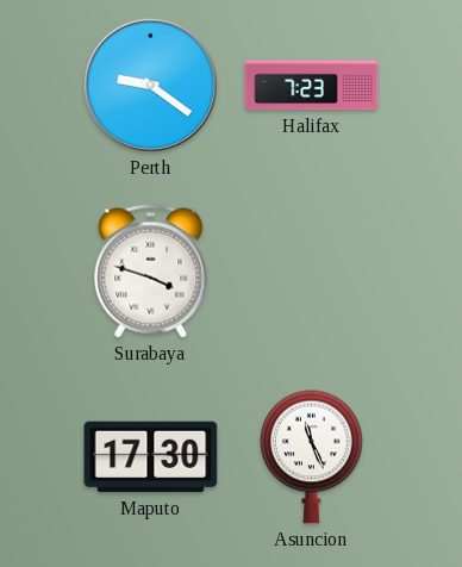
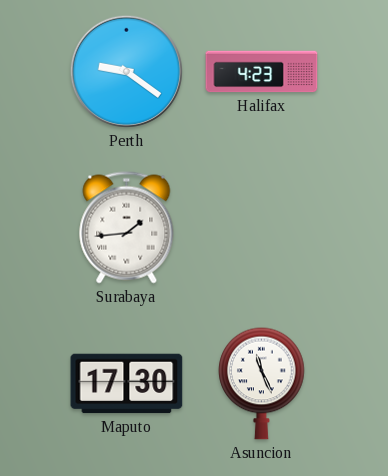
Halifax: 7:23 -> 4:23 (262, 72)
Surabaya: 3:48 -> 1:44 (127, 228)
